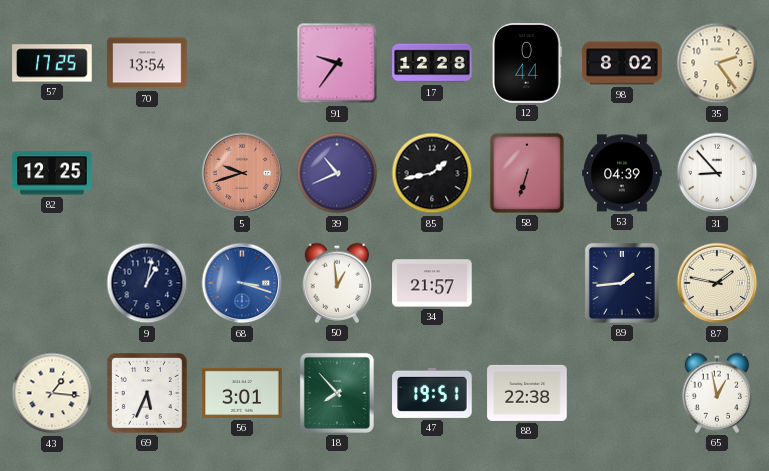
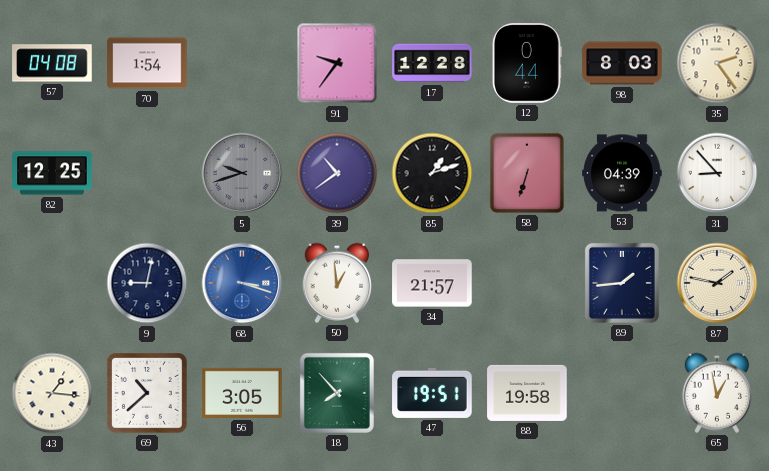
57: 17:25 -> 04:08 (52, 63)
70: 13:54 -> 1:54 (147, 63)
98: 8:02 -> 8:03 (622, 63)
5 dial: salmon -> grey (242, 173)
39: 10:41 -> 10:39 (337, 173)
85: 1:43 -> 1:12 (432, 173)
9: 1:02 -> 9:02 (147, 283)
69: 5:34 -> 10:38 (148, 394)
56: 3:01 -> 3:05 (242, 393)
88: 22:38 -> 19:58 (527, 393)
